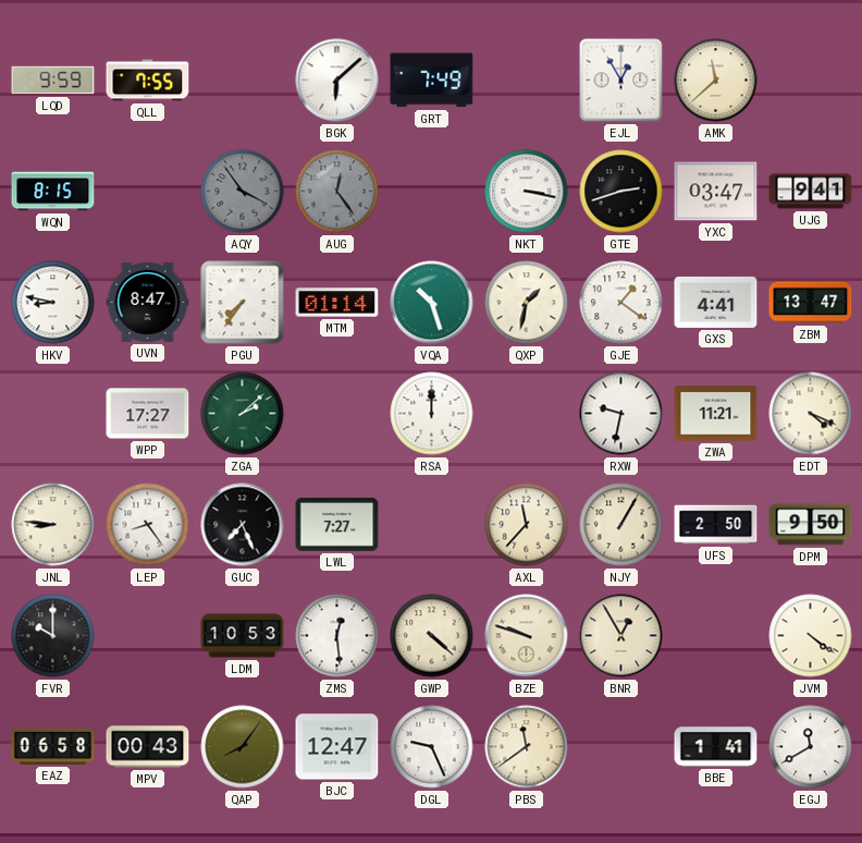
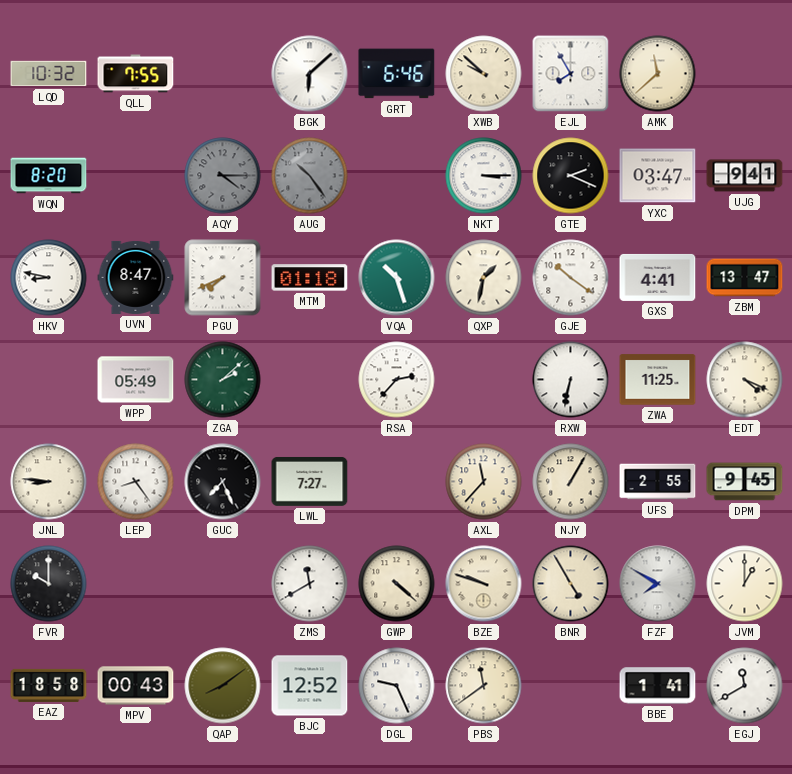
LQD: 9:59 -> 10:32 (49, 74)
GRT: 7:49 -> 6:46 (397, 74)
XWB: none -> 9:52 (484, 74)
EJL: 12:55 -> 7:55 (571, 74)
WQN: 8:15 -> 8:20 (49, 176)
AQY: 3:54 -> 4:15 (223, 176)
AUG: 12:24 -> 10:24 (310, 176)
NKT: 3:17 -> 3:15 (484, 176)
GTE: 2:42 -> 2:19 (571, 176)
PGU: 7:36 -> 7:41 (223, 278)
MTM: 01:14 -> 01:18 (310, 278)
GJE: 1:21 -> 10:21 (571, 278)
WPP: 17:27 -> 05:49 (136, 380)
RSA: 12:00 -> 2:37 (397, 380)
RXW: 9:32 -> 6:32 (571, 380)
ZWA: 11:21 -> 11:25 (658, 380)
UFS: 2:50 -> 2:55 (658, 482)
DPM: 9:50 -> 9:45 (745, 482)
LDM: 10:53 -> none (243, 636)
ZMS: 12:29 -> 11:40 (310, 584)
BNR: 12:55 -> 4:55 (571, 584)
FZF: none -> 7:50 (658, 584)
JVM: 4:21 -> 1:00 (745, 584)
EAZ: 06:58 -> 18:58 (49, 685)
QAP: 8:06 -> 8:09 (223, 686)
BJC: 12:47 -> 12:52 (310, 686)
